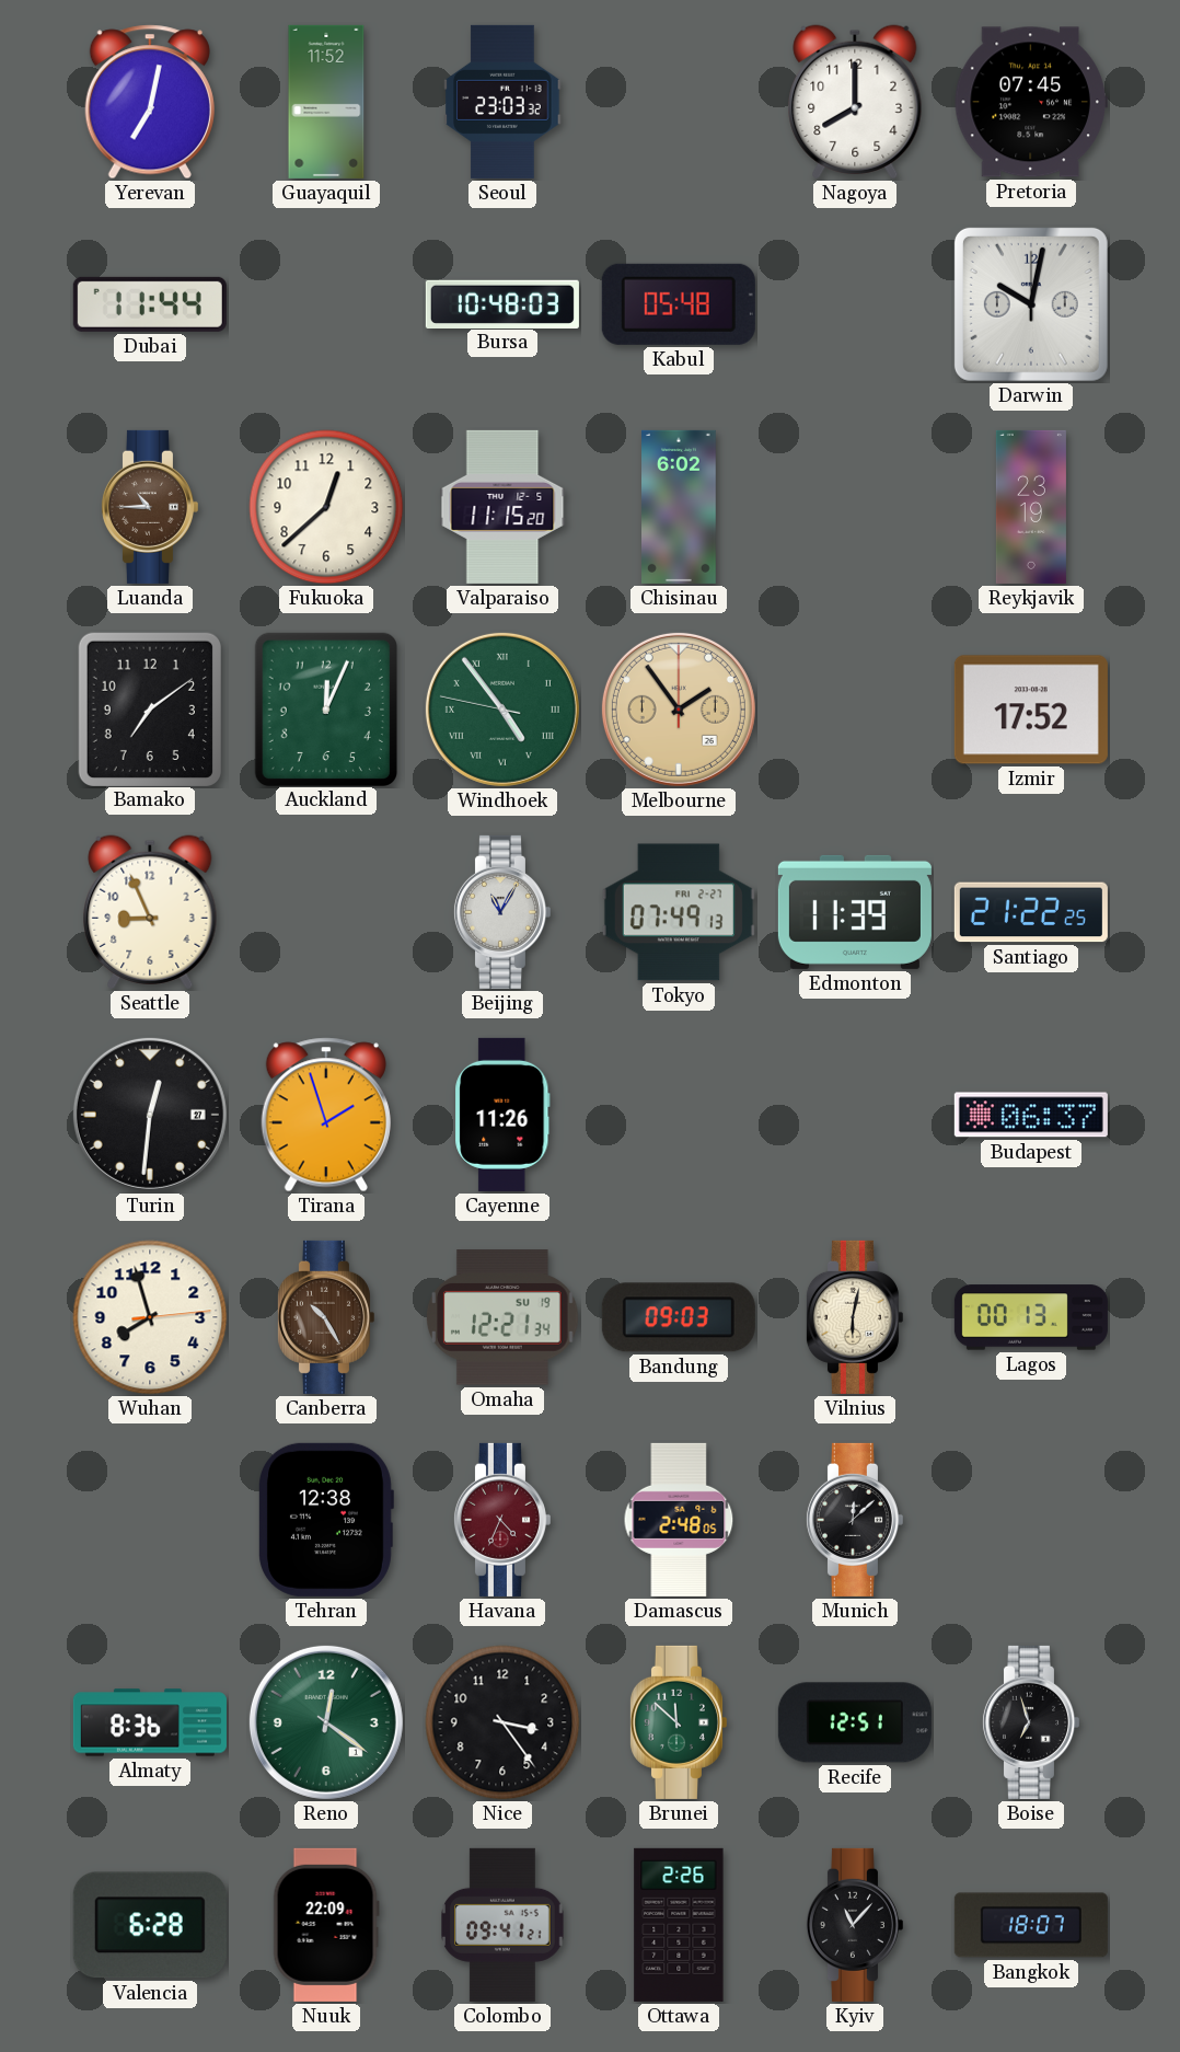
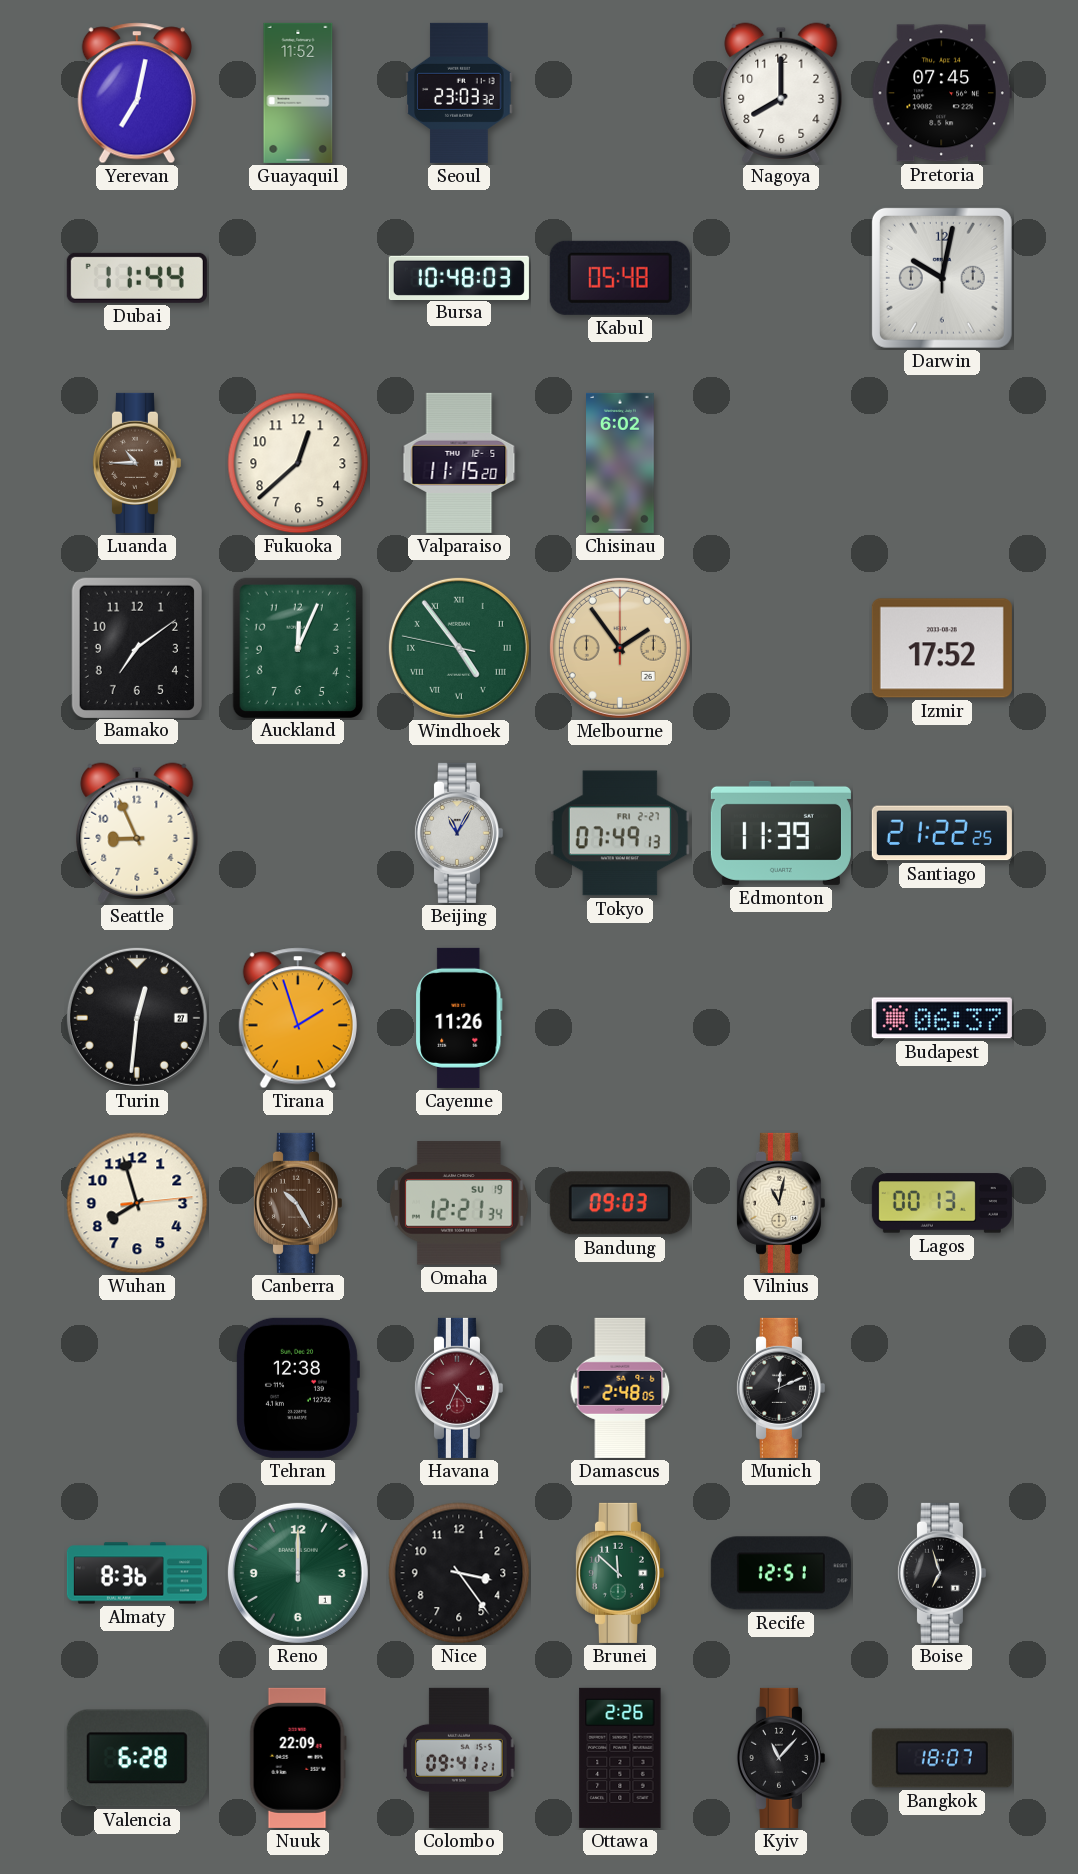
Reykjavik: 23:19 -> none (1031, 507)
Vilnius: 6:02 -> 11:02 (780, 1203)
Munich: 12:08 -> 12:11 (780, 1388)
Reno: 12:21 -> 12:00 (298, 1573)
